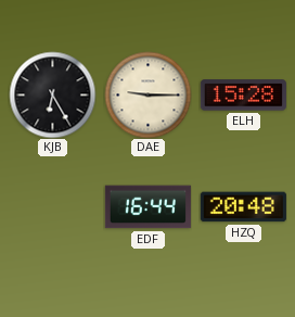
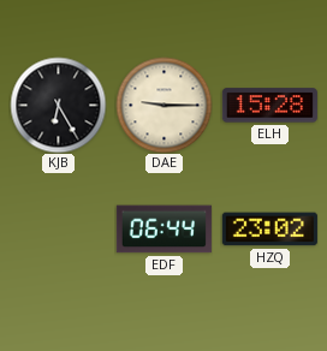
EDF: 16:44 -> 06:44 (163, 230)
HZQ: 20:48 -> 23:02 (269, 230)
